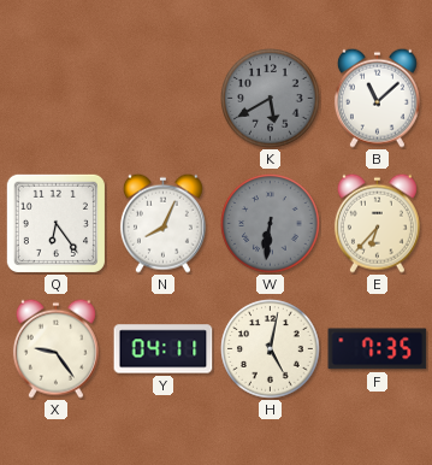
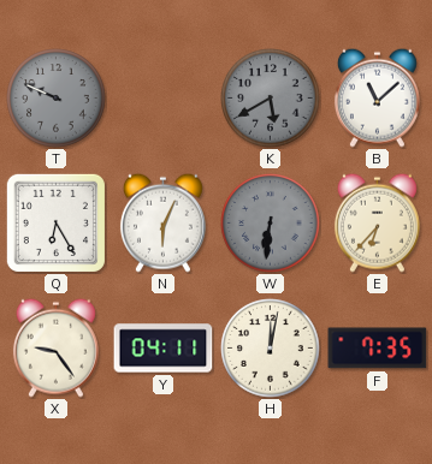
T: none -> 9:49 (57, 99)
Q: 6:24 -> 6:25 (55, 222)
N: 8:04 -> 6:04 (162, 222)
H: 5:02 -> 12:02 (271, 349)
